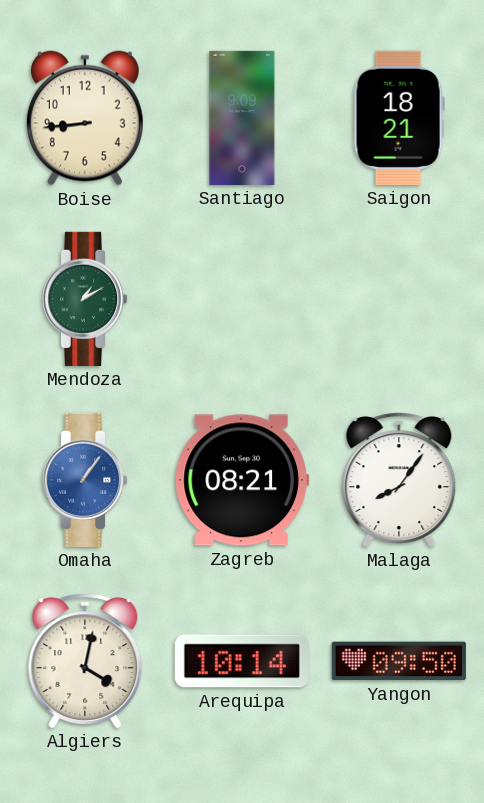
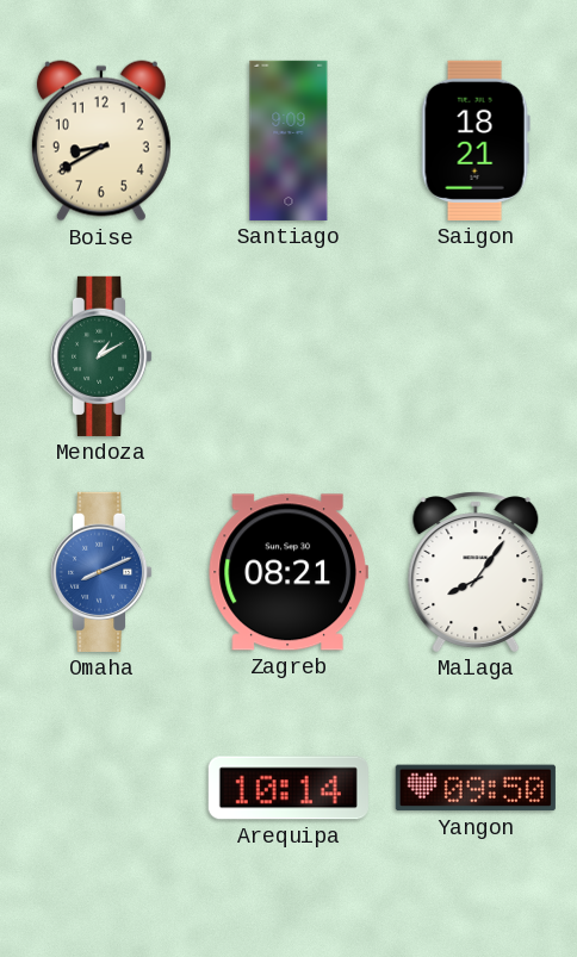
Boise: 8:44 -> 8:40 (101, 141)
Omaha: 1:06 -> 8:11 (101, 572)
Algiers: 4:02 -> none (85, 661)
